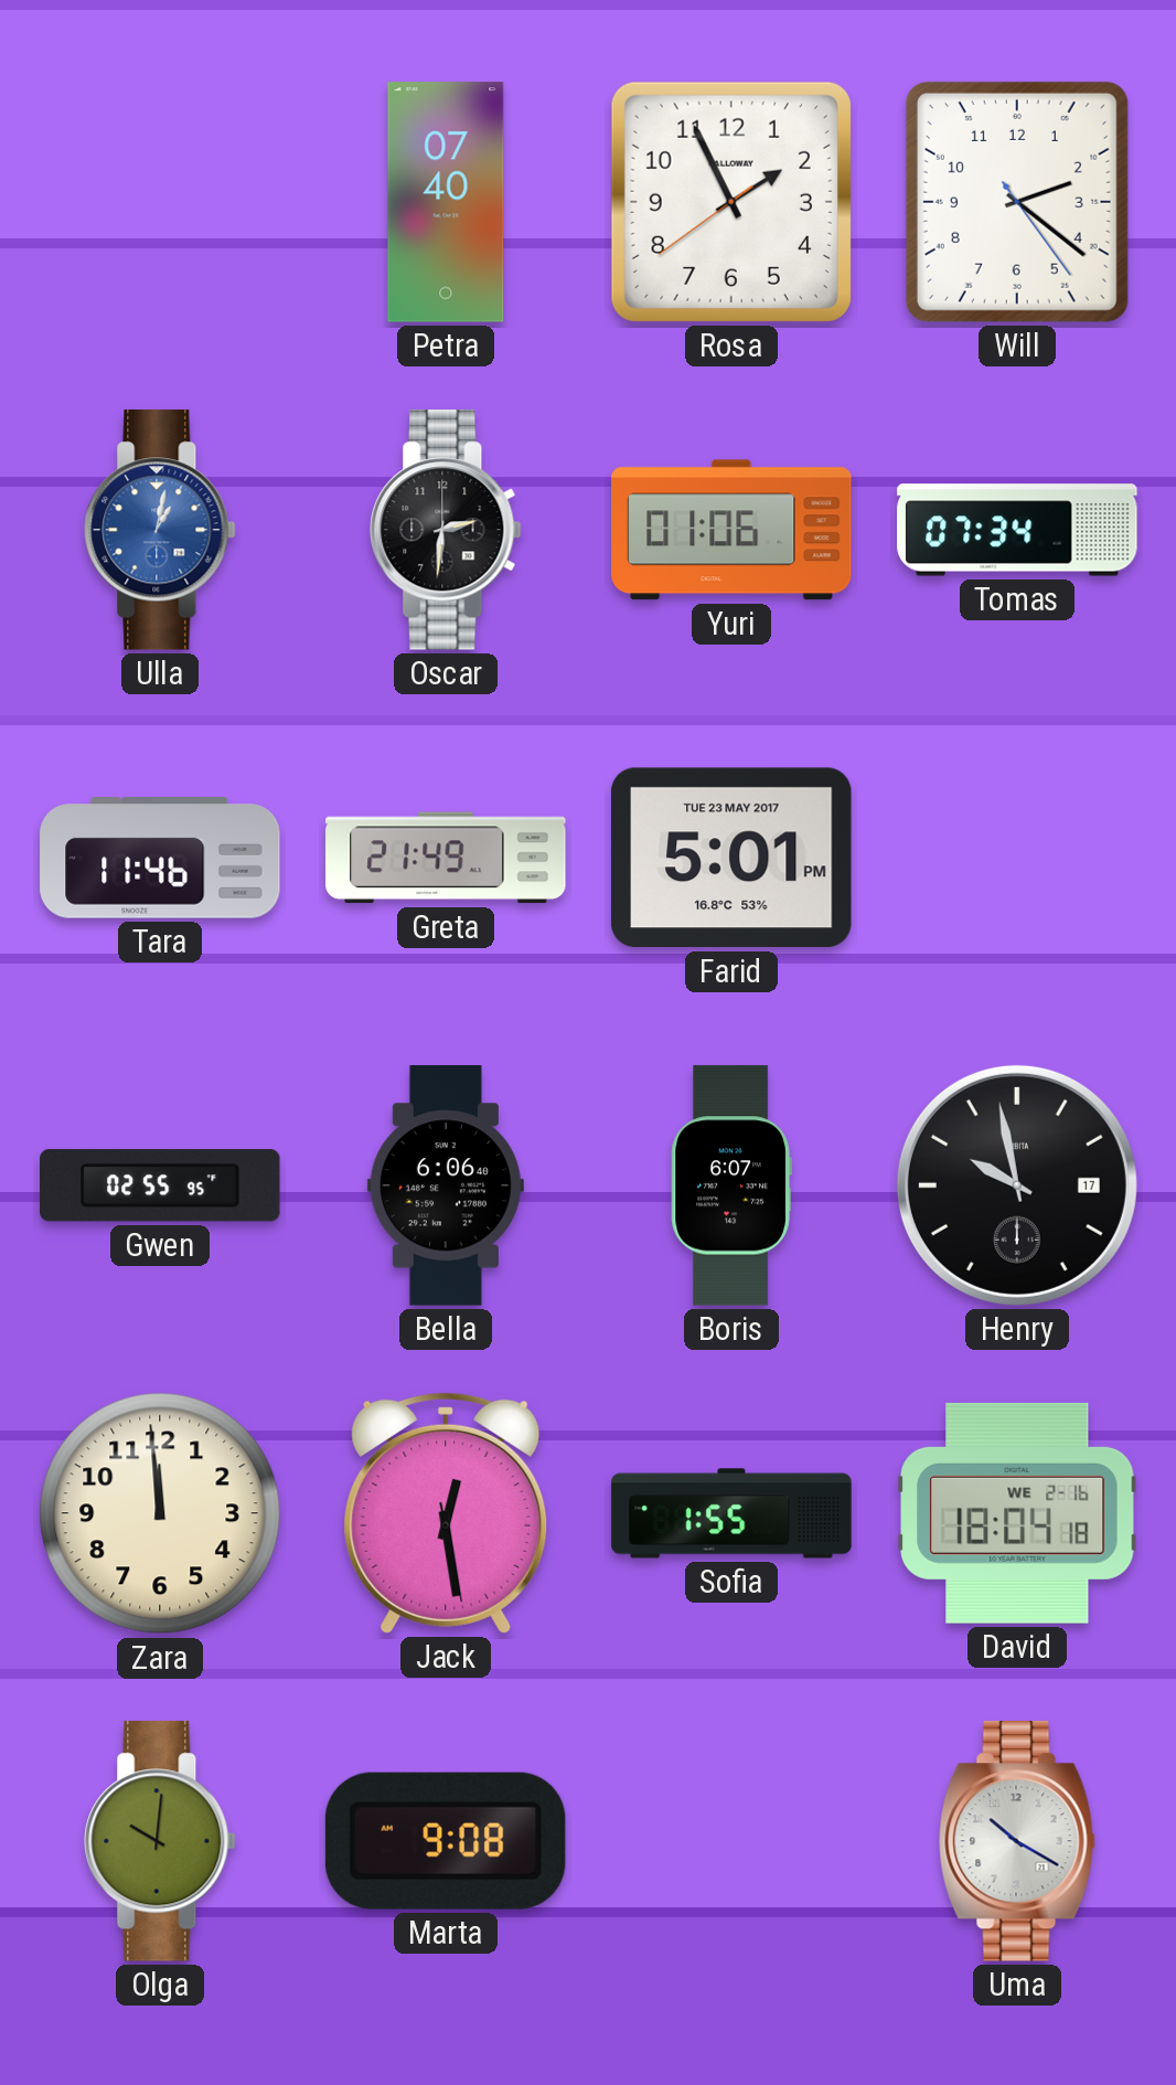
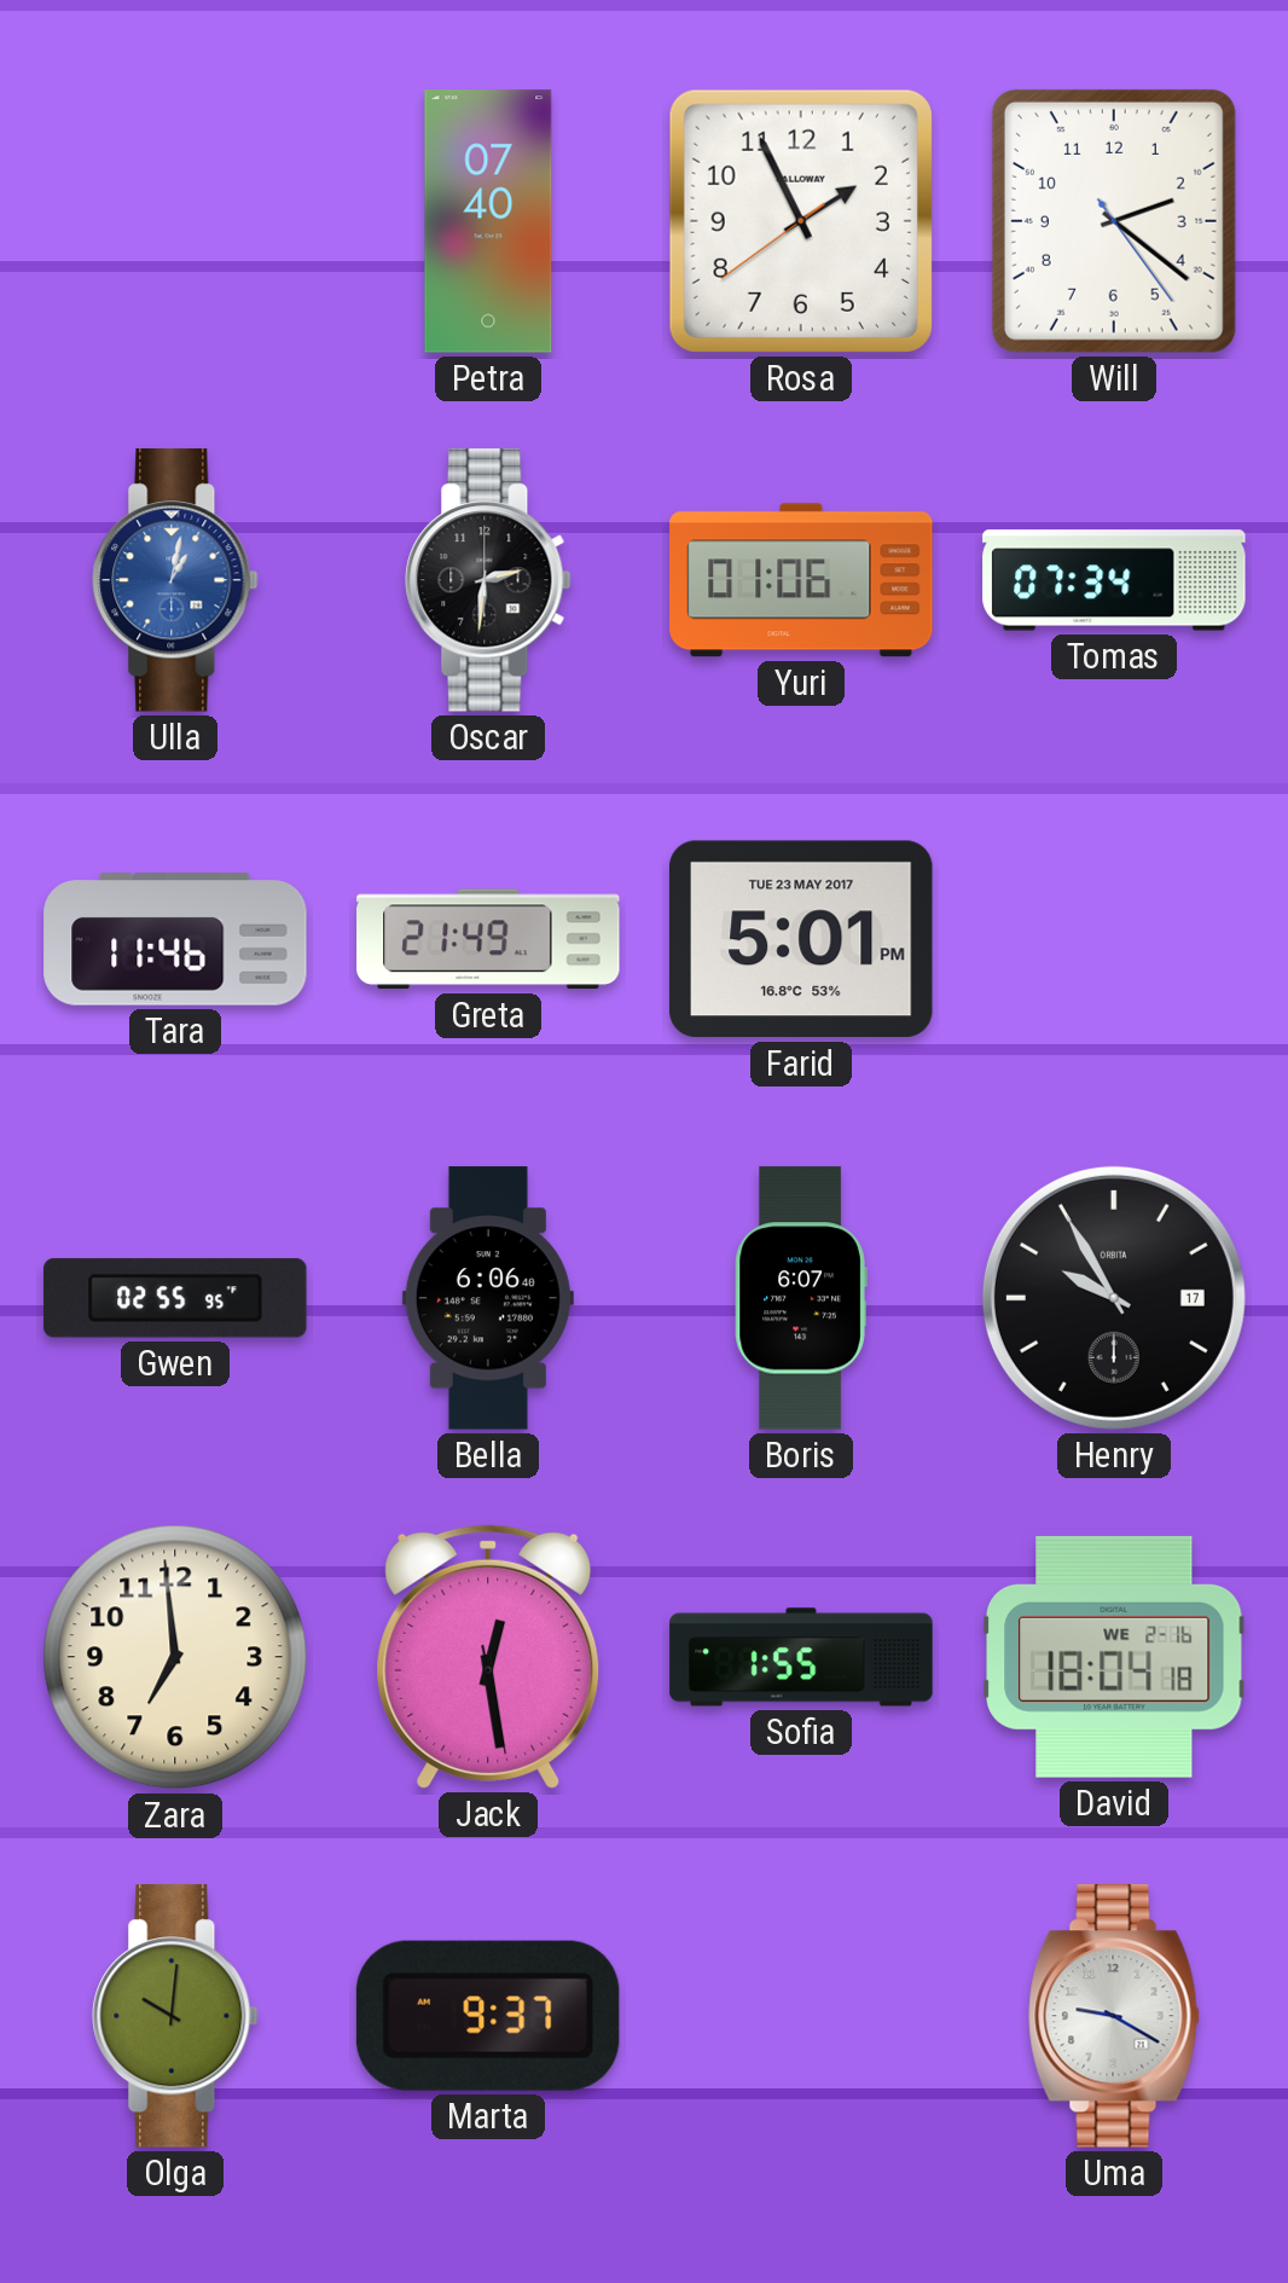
Henry: 9:58 -> 9:55 (1114, 1298)
Zara: 11:59 -> 6:59 (175, 1657)
Marta: 9:08 -> 9:37 (488, 2016)
Uma: 10:20 -> 9:20 (1114, 2016)
